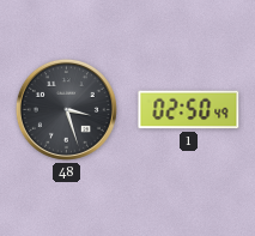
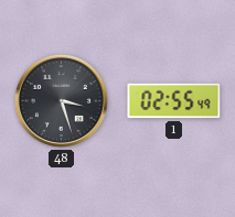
1: 02:50 -> 02:55 (174, 101)
